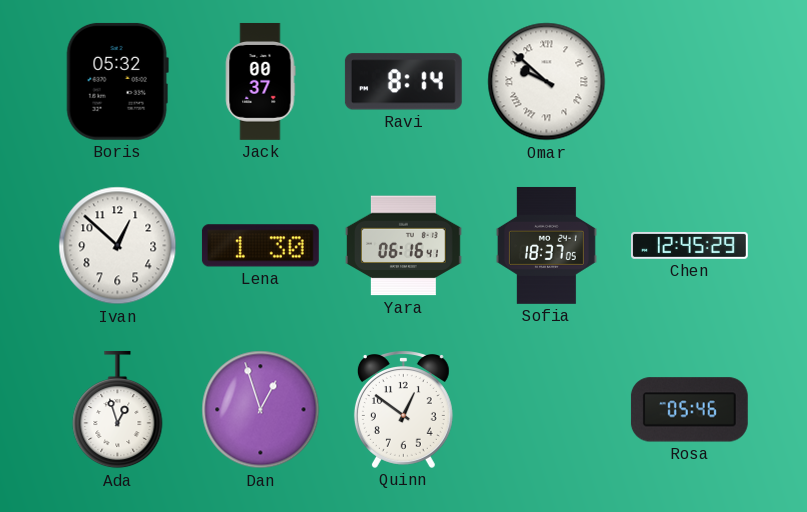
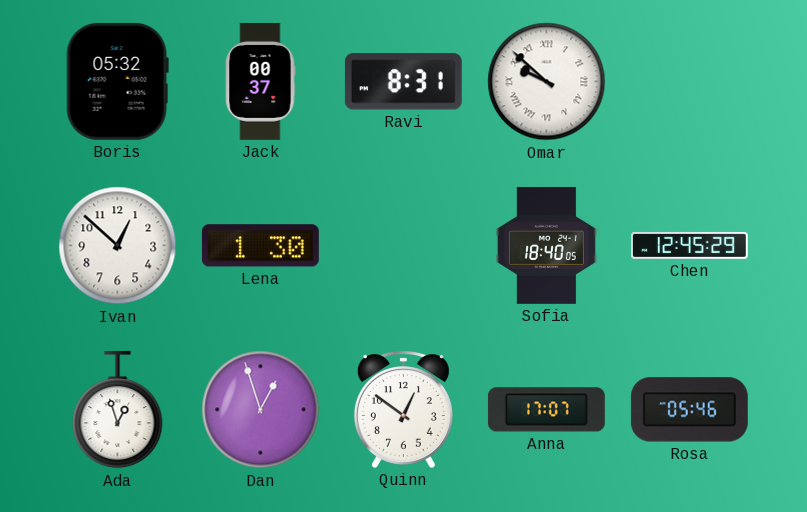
Ravi: 8:14 -> 8:31 (403, 82)
Yara: 06:16 -> none (403, 246)
Sofia: 18:37 -> 18:40 (546, 245)
Anna: none -> 17:07 (546, 410)
